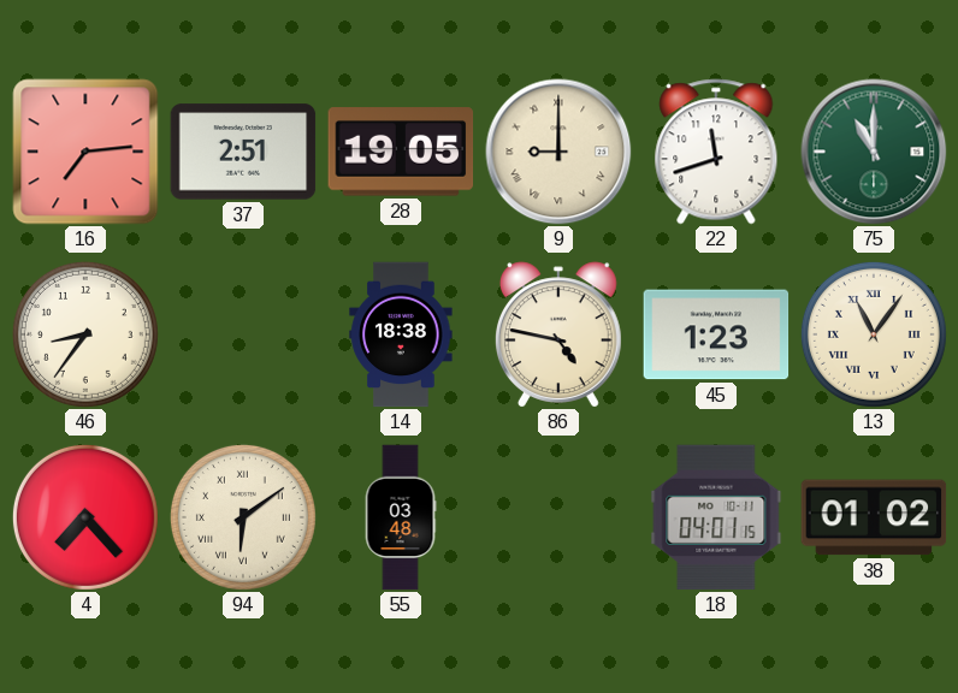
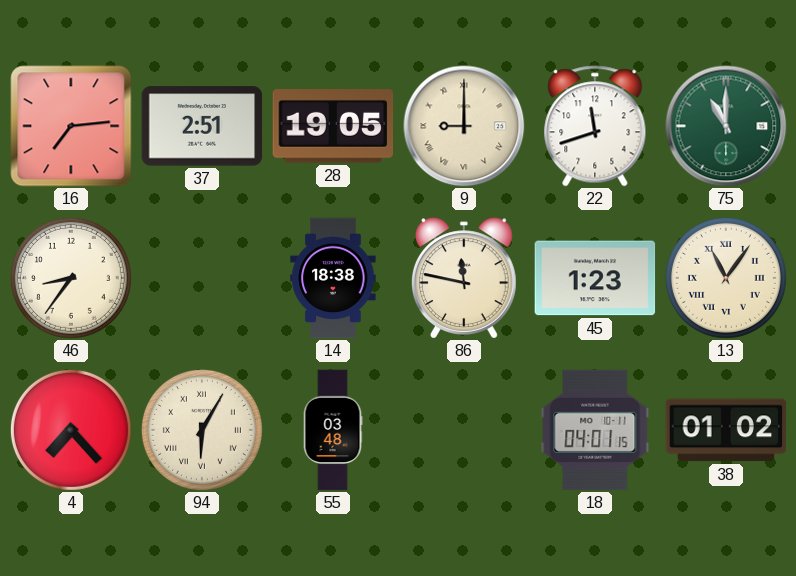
86: 4:47 -> 11:47 (464, 278)
94: 6:09 -> 6:05 (202, 430)
